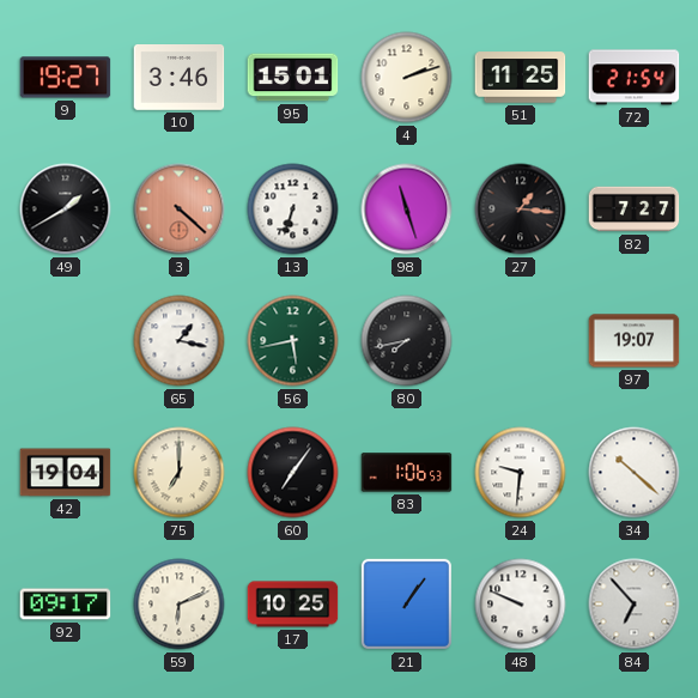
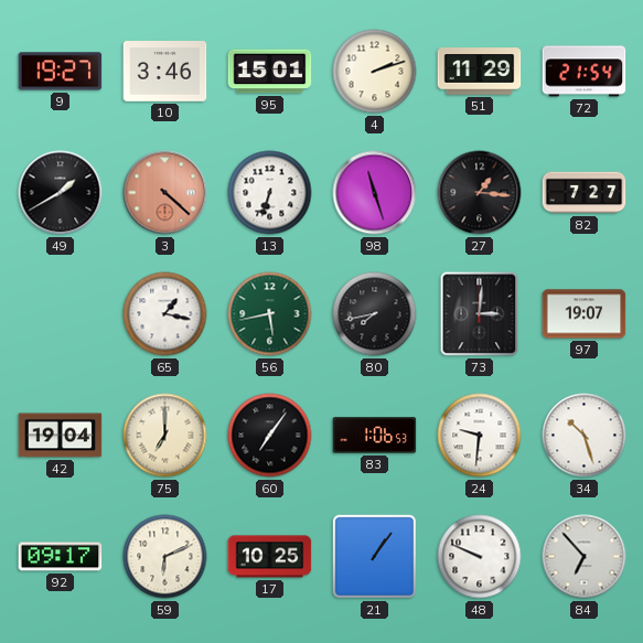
51: 11:25 -> 11:29 (480, 72)
73: none -> 3:01 (480, 314)
34: 10:22 -> 10:27 (585, 436)
